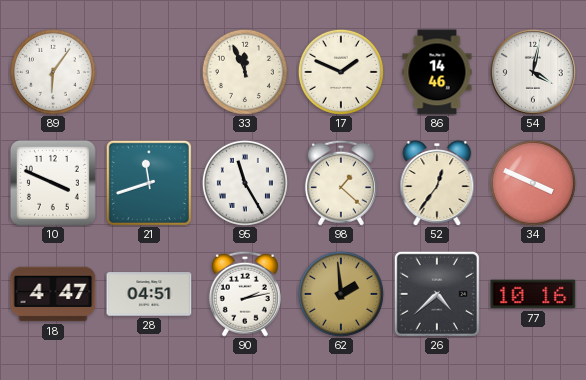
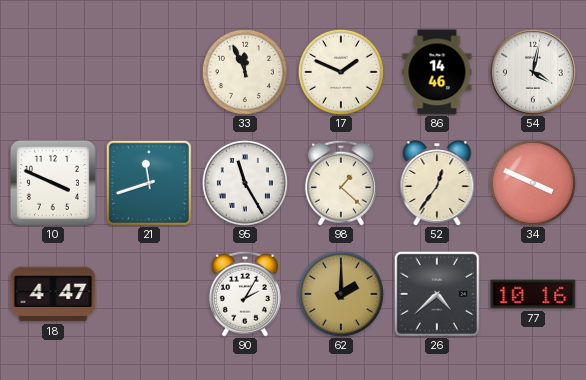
89: 6:06 -> none (53, 72)
28: 04:51 -> none (149, 294)
90: 2:13 -> 2:05 (245, 294)
62: 1:59 -> 2:00 (341, 294)
